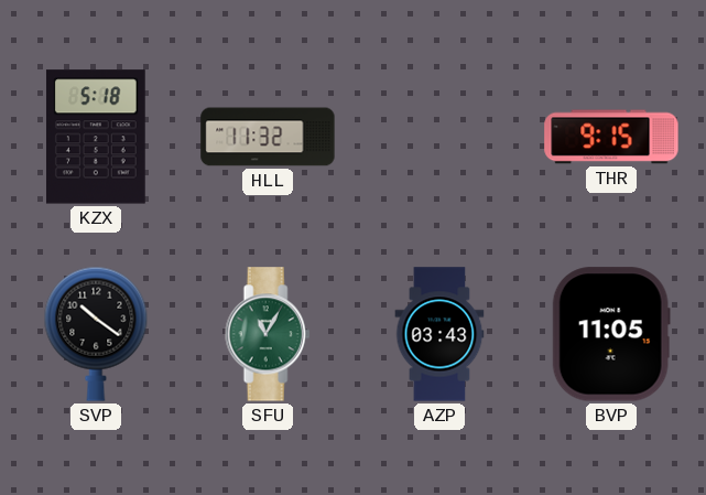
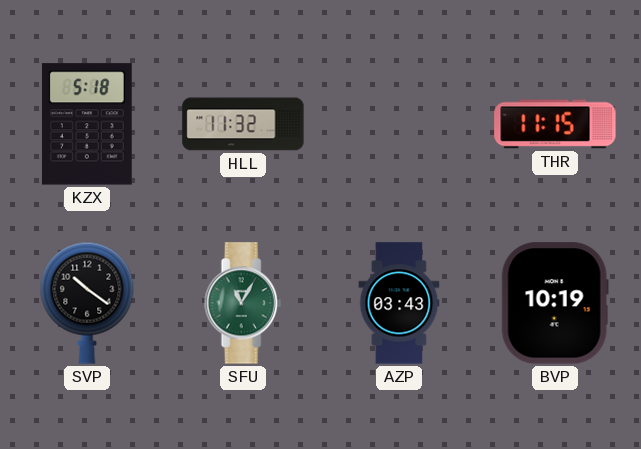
THR: 9:15 -> 11:15 (555, 124)
BVP: 11:05 -> 10:19 (555, 303)
